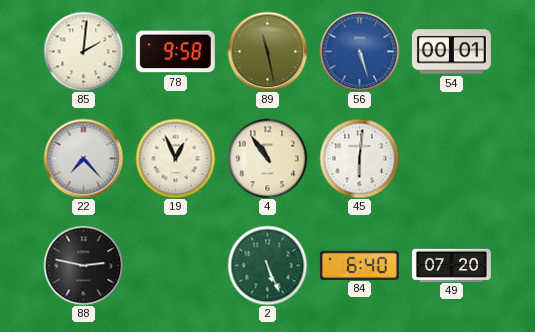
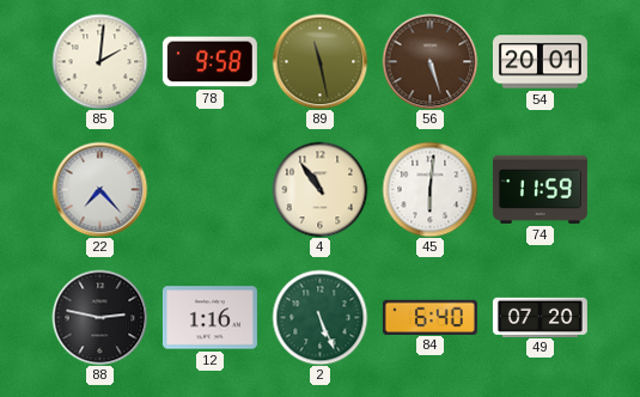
56 dial: blue -> brown (429, 61)
54: 00:01 -> 20:01 (540, 62)
19: 12:56 -> none (175, 158)
74: none -> 11:59 (540, 189)
12: none -> 1:16 (209, 318)
